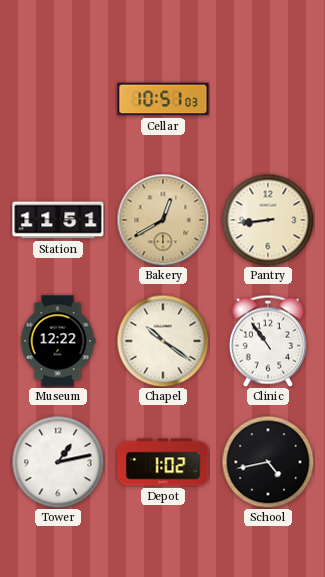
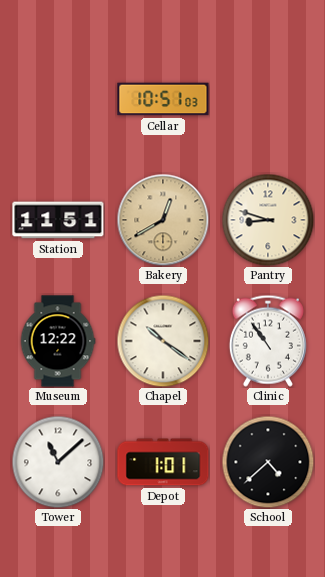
Pantry: 8:44 -> 8:48 (268, 220)
Tower: 1:13 -> 11:08 (58, 462)
Depot: 1:02 -> 1:01 (163, 462)
School: 4:43 -> 4:38 (268, 462)
